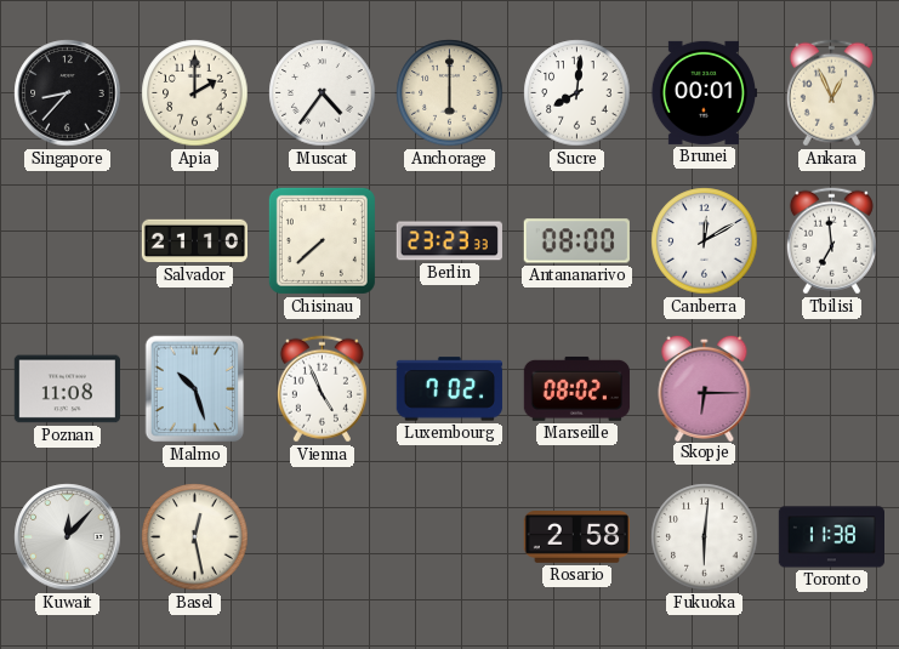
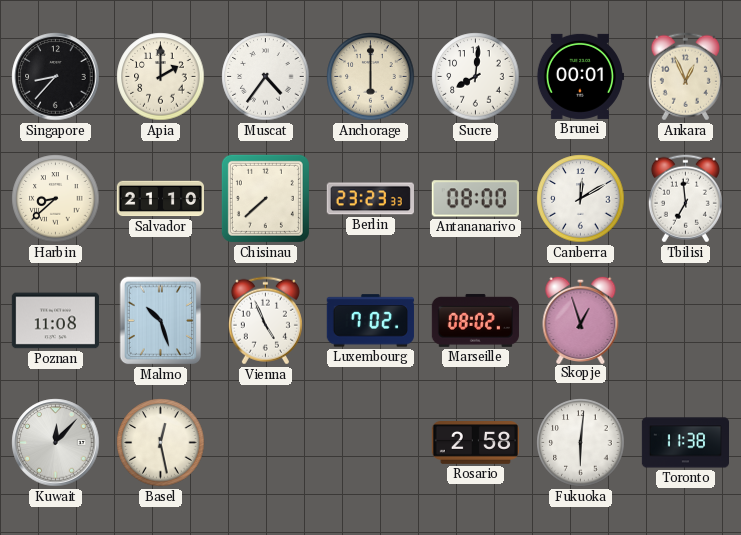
Harbin: none -> 8:38 (56, 199)
Skopje: 6:15 -> 12:57 (581, 319)
